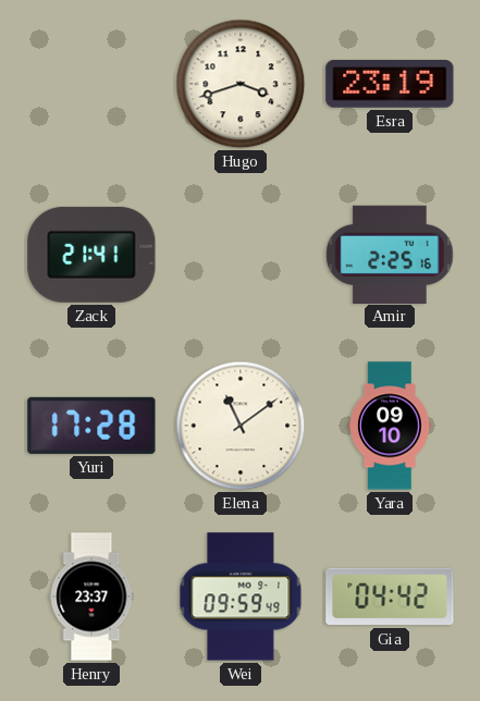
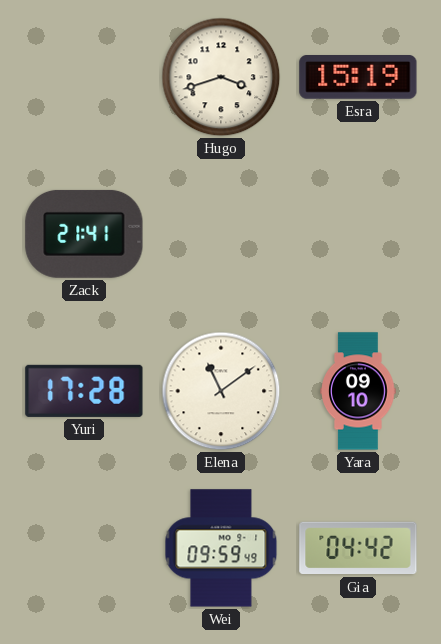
Esra: 23:19 -> 15:19 (358, 78)
Amir: 2:25 -> none (390, 254)
Henry: 23:37 -> none (91, 597)
